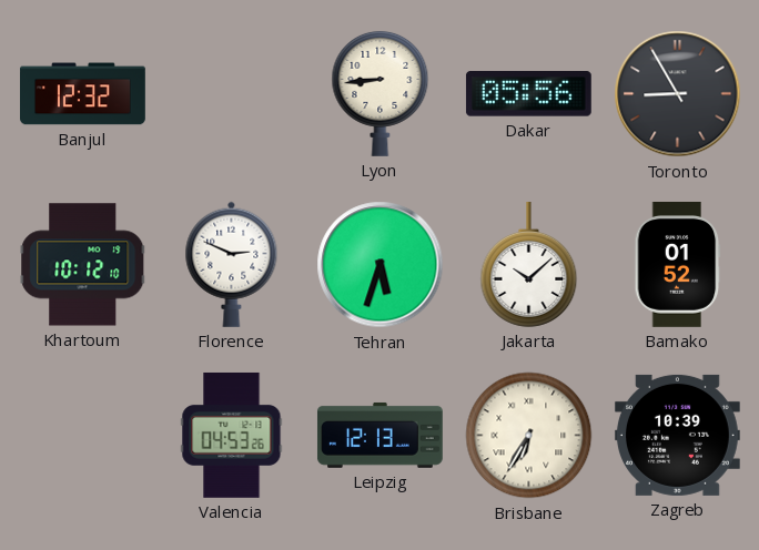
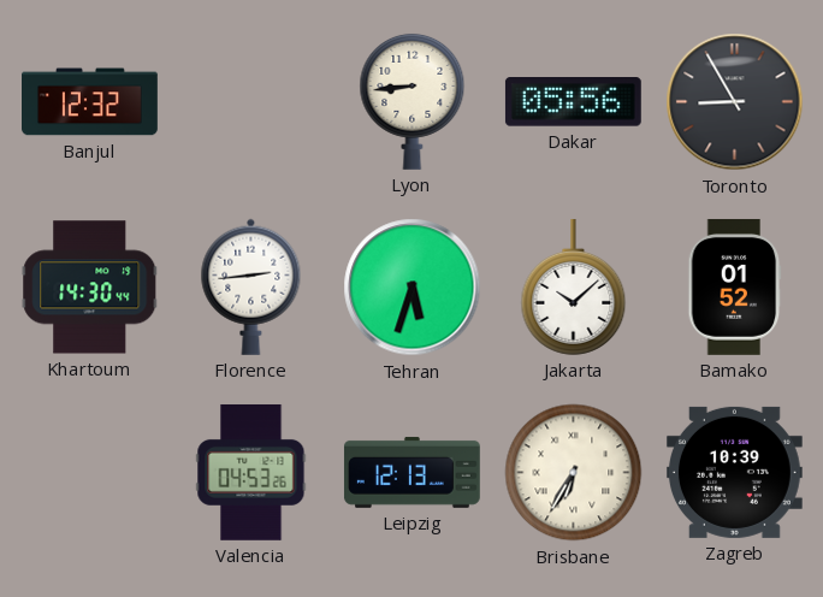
Khartoum: 10:12 -> 14:30 (90, 288)
Florence: 2:49 -> 2:44 (251, 286)
